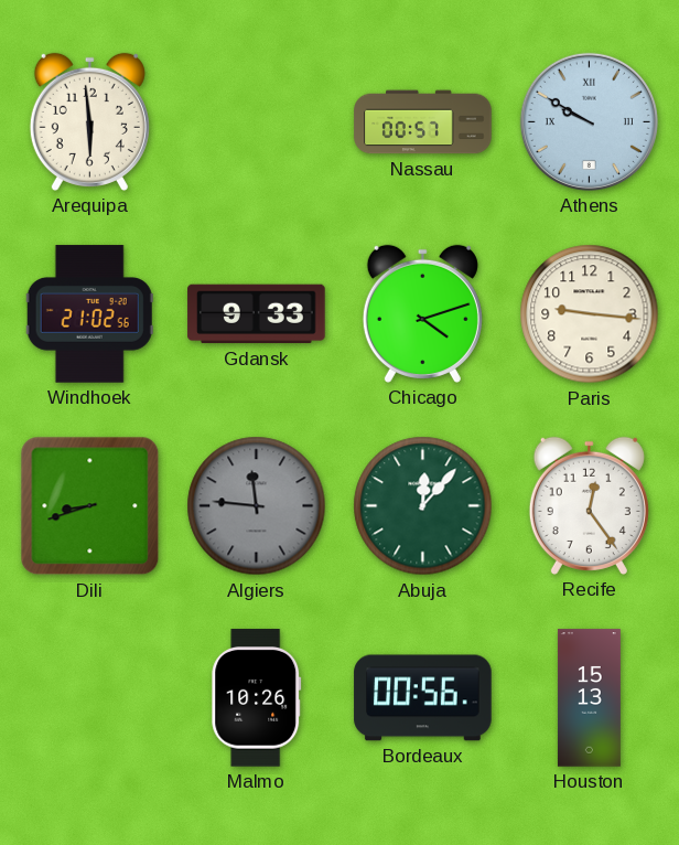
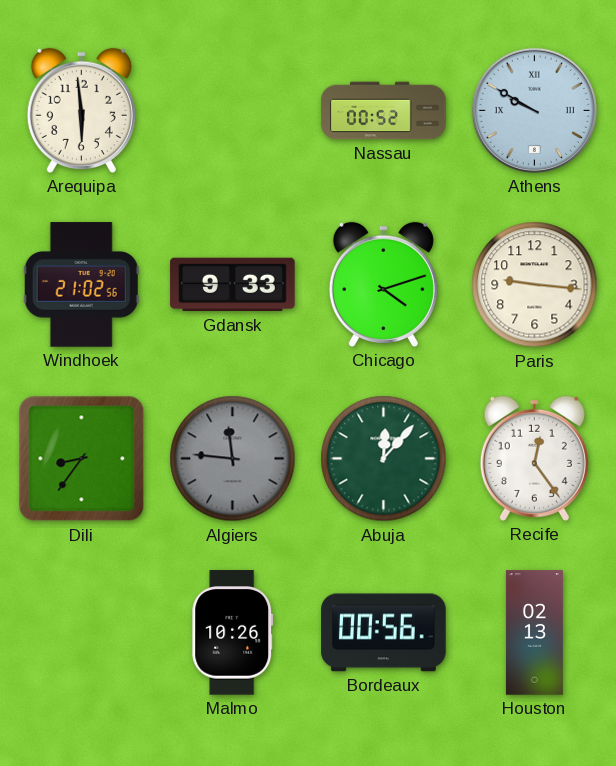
Nassau: 00:57 -> 00:52 (384, 111)
Dili: 8:42 -> 8:36 (82, 459)
Houston: 15:13 -> 02:13 (534, 633)
